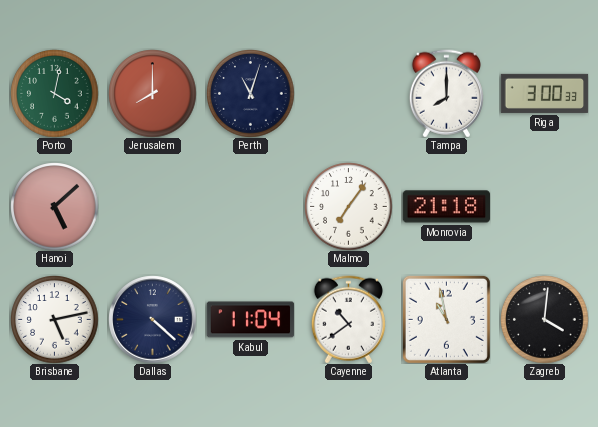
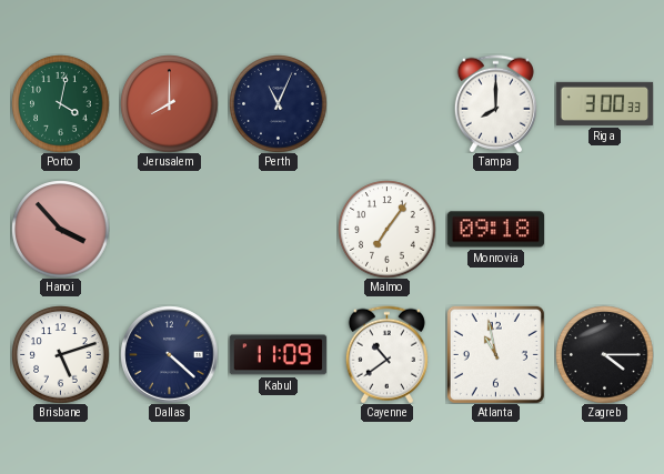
Perth: 11:03 -> 11:04 (278, 103)
Hanoi: 5:08 -> 3:53 (60, 229)
Monrovia: 21:18 -> 09:18 (495, 230)
Brisbane: 5:13 -> 5:12 (60, 354)
Kabul: 11:04 -> 11:09 (278, 355)
Zagreb: 4:01 -> 4:15 (604, 354)
